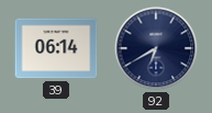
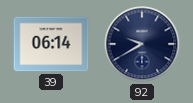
92: 6:40 -> 9:40 (142, 44)
